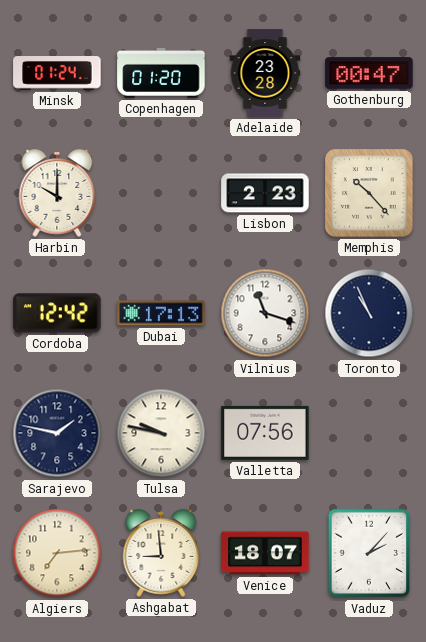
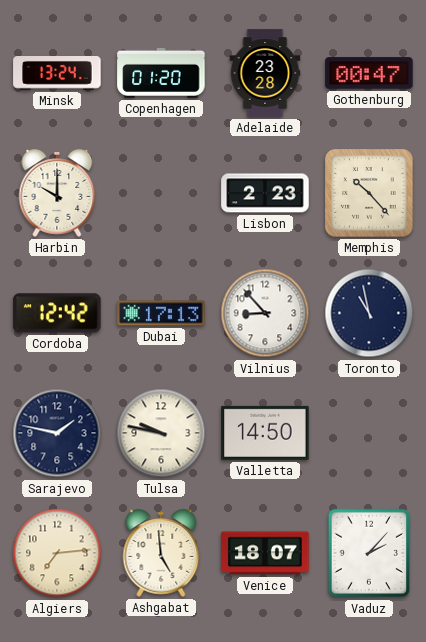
Minsk: 01:24 -> 13:24 (57, 74)
Vilnius: 11:18 -> 8:53 (265, 313)
Toronto: 10:56 -> 10:58 (369, 313)
Valletta: 07:56 -> 14:50 (265, 433)
Ashgabat: 8:59 -> 4:59 (161, 553)
